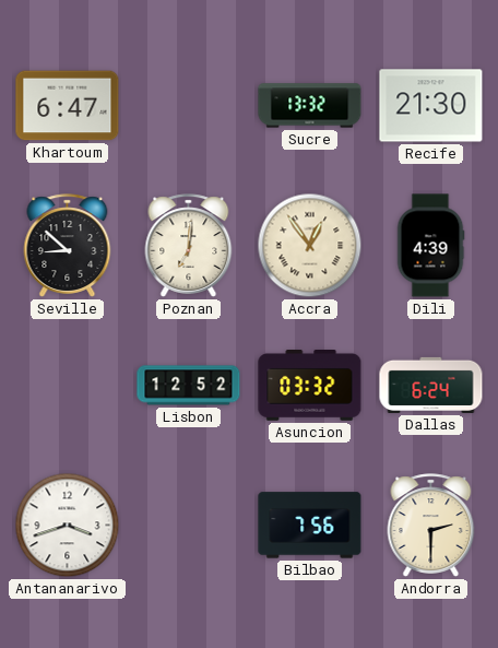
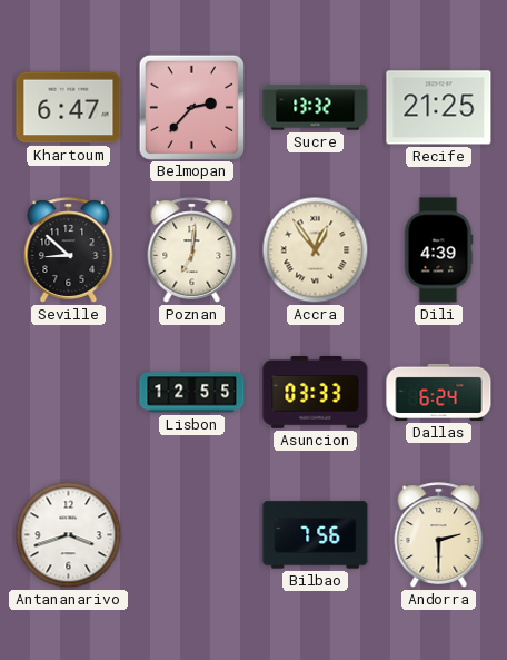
Belmopan: none -> 2:37 (191, 107)
Recife: 21:30 -> 21:25 (439, 108)
Lisbon: 12:52 -> 12:55 (192, 393)
Asuncion: 03:32 -> 03:33 (316, 393)
